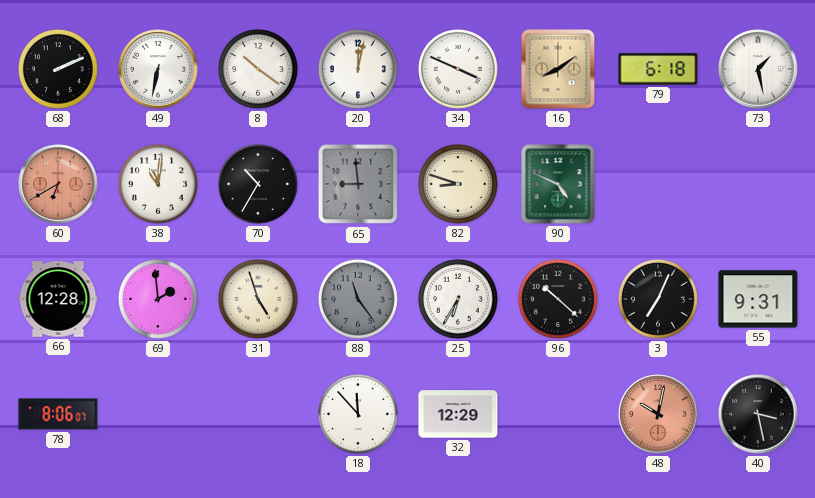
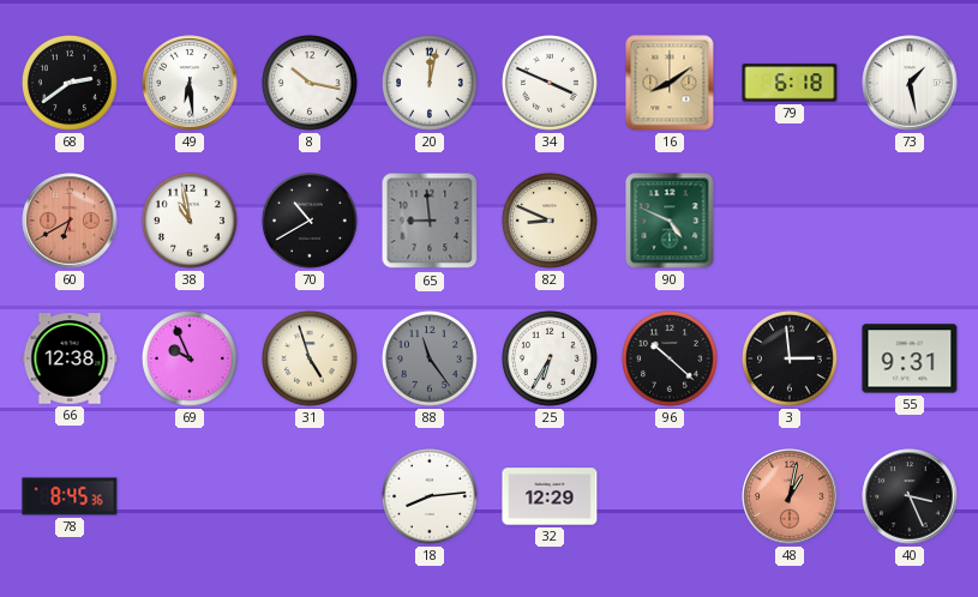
68: 2:11 -> 2:39 (71, 84)
49: 6:32 -> 6:29 (190, 83)
8: 10:21 -> 10:17 (311, 84)
38: 11:01 -> 10:58 (191, 222)
70: 10:35 -> 10:40 (311, 222)
82: 8:48 -> 8:49 (551, 222)
66: 12:28 -> 12:38 (70, 358)
69: 1:59 -> 9:56 (191, 360)
3: 7:04 -> 2:59 (791, 360)
78: 8:06 -> 8:45 (70, 496)
18: 11:53 -> 8:14 (431, 497)
48: 10:02 -> 1:02 (790, 496)
40: 3:28 -> 3:26 (910, 496)
